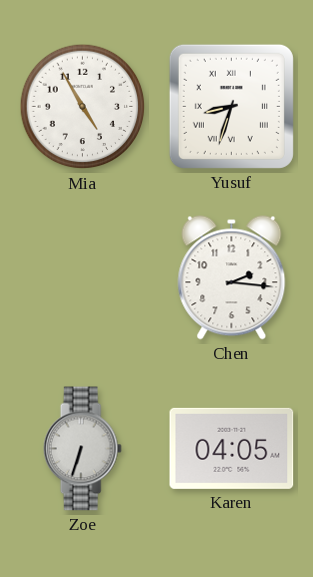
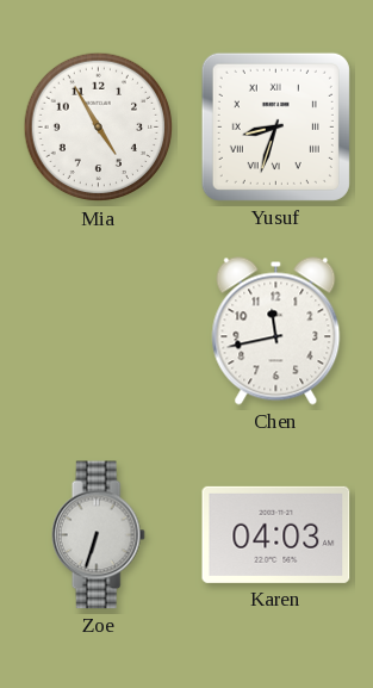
Chen: 2:16 -> 11:43 (276, 331)
Karen: 04:05 -> 04:03 (276, 534)
